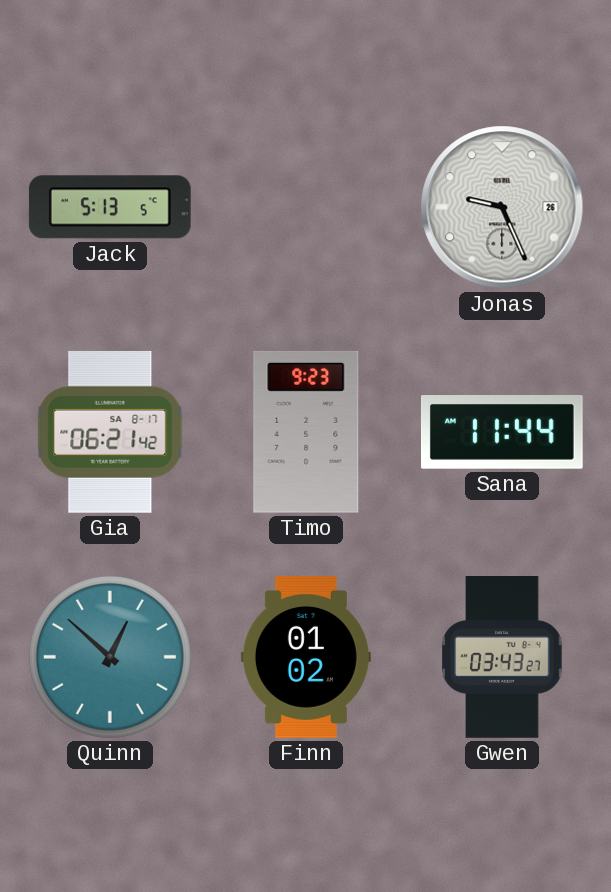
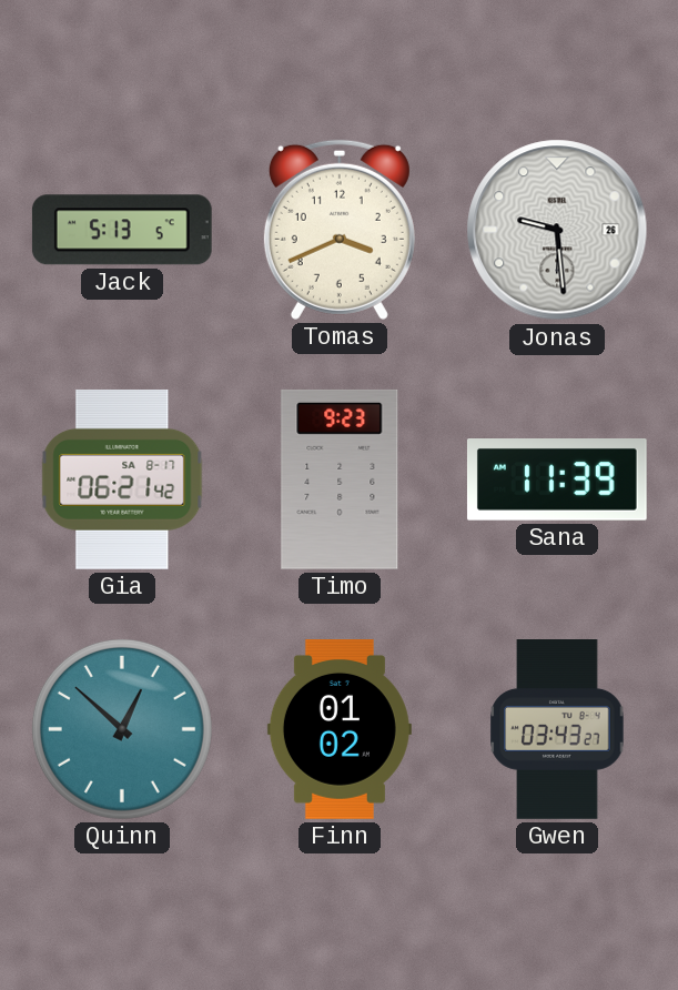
Tomas: none -> 3:41 (340, 230)
Jonas: 9:26 -> 9:29 (557, 230)
Sana: 11:44 -> 11:39 (557, 481)
